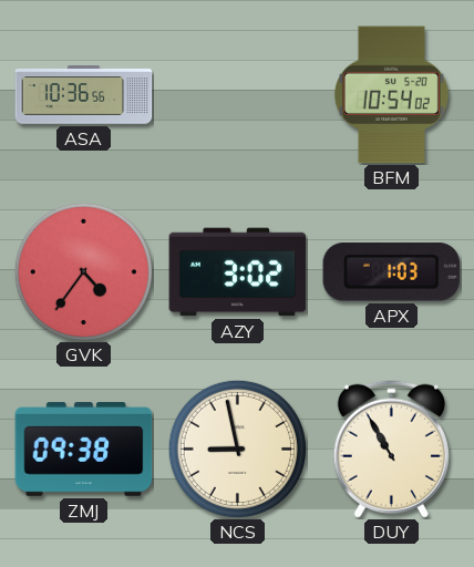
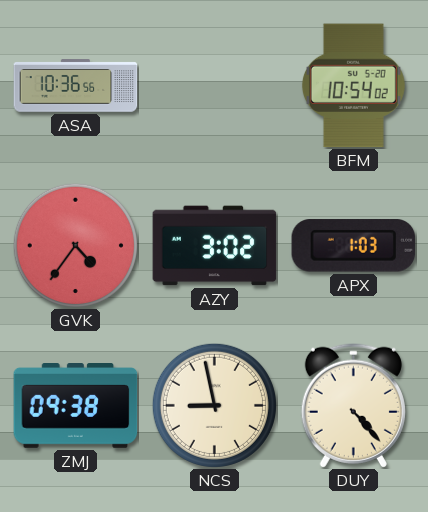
DUY: 10:55 -> 4:23 (353, 405)
